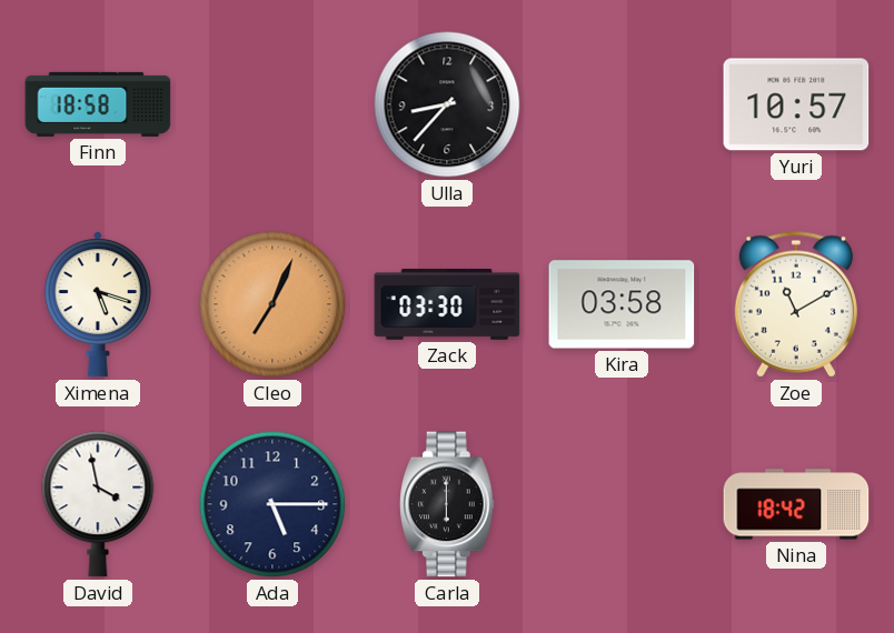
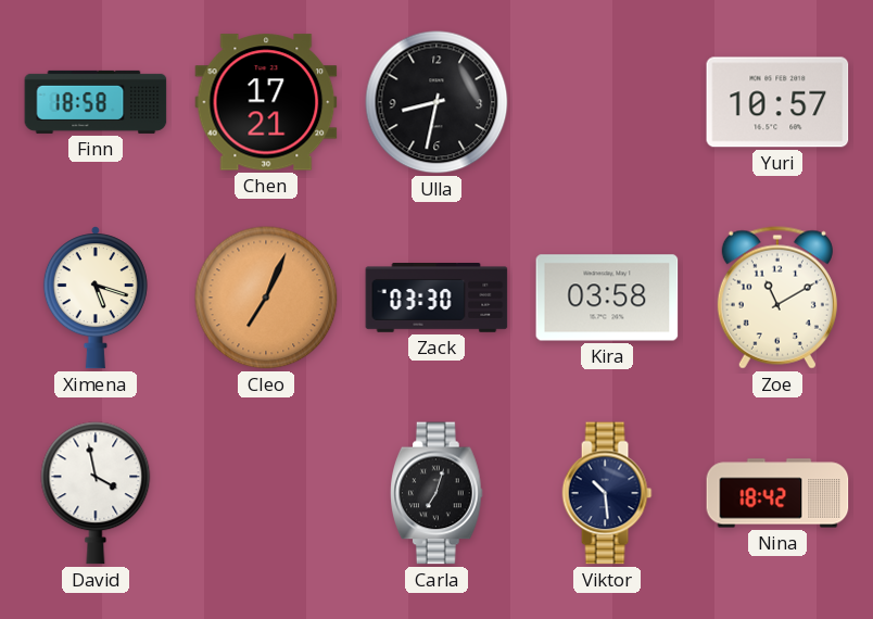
Chen: none -> 17:21 (266, 102)
Ulla: 8:37 -> 8:32 (436, 102)
Ada: 5:15 -> none (272, 504)
Carla: 6:00 -> 7:03 (438, 493)
Viktor: none -> 10:29 (607, 493)
